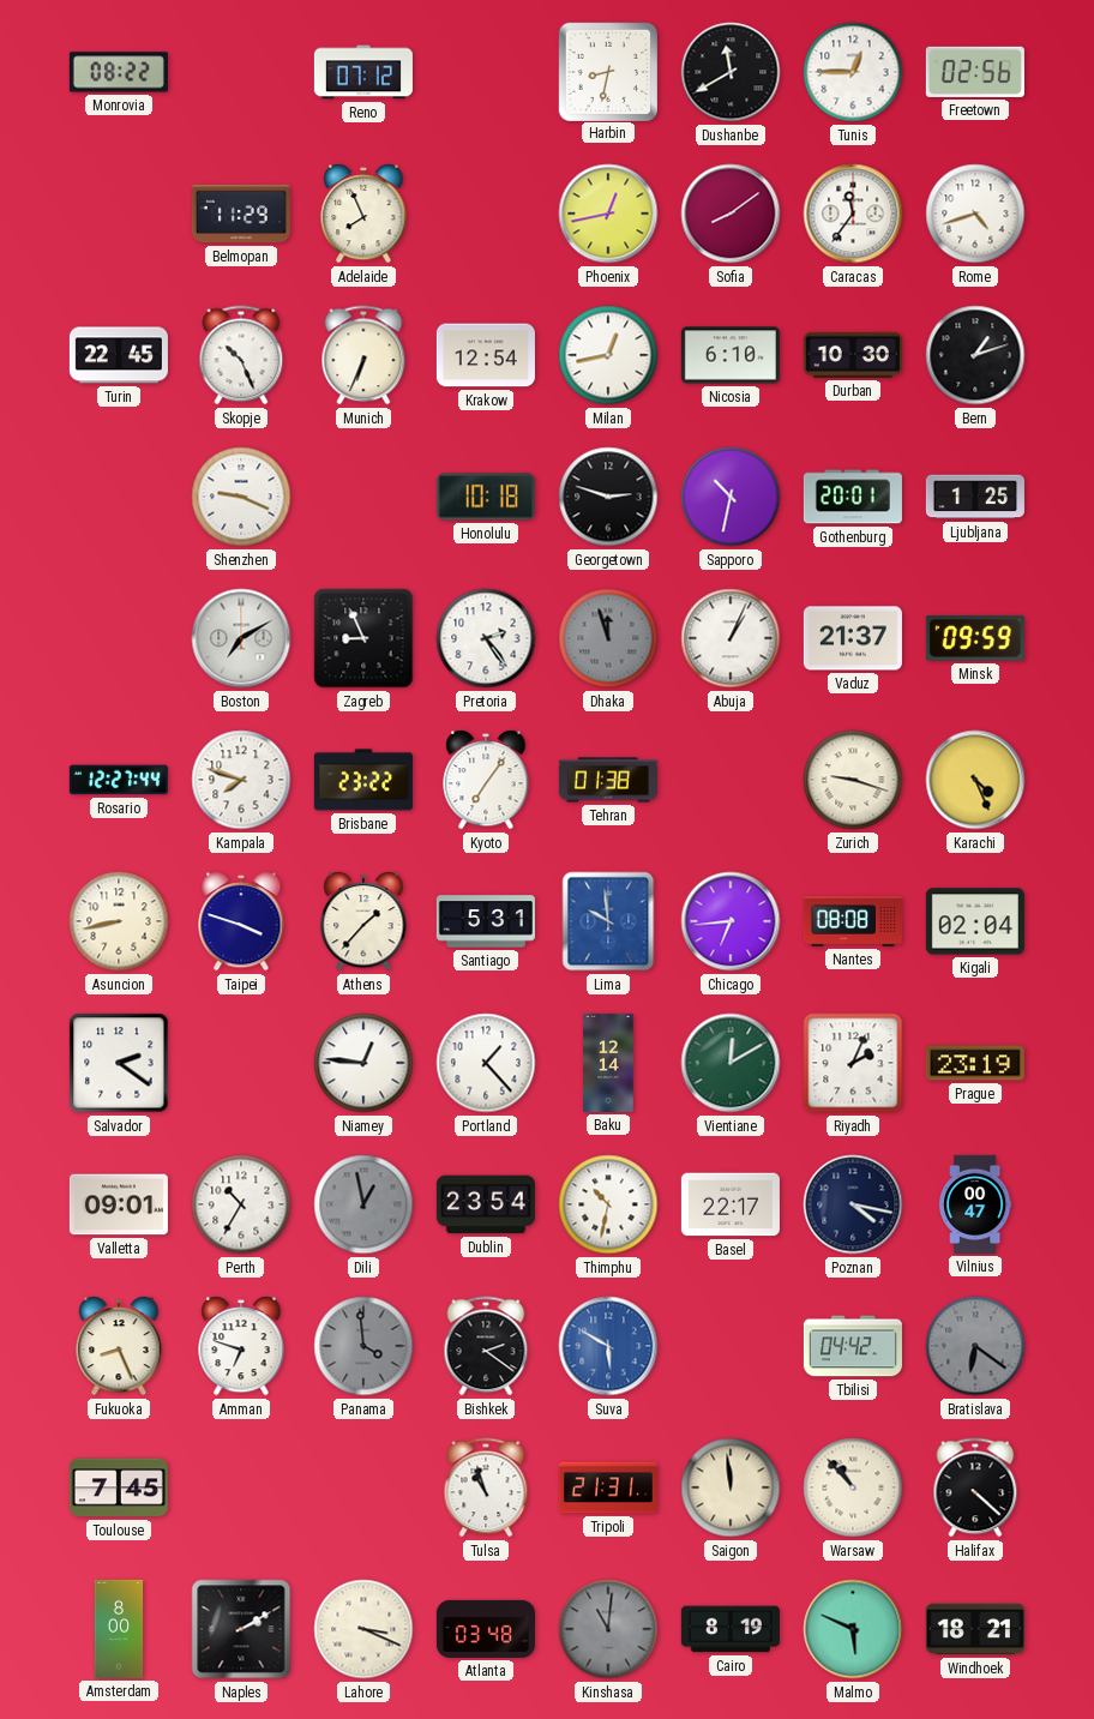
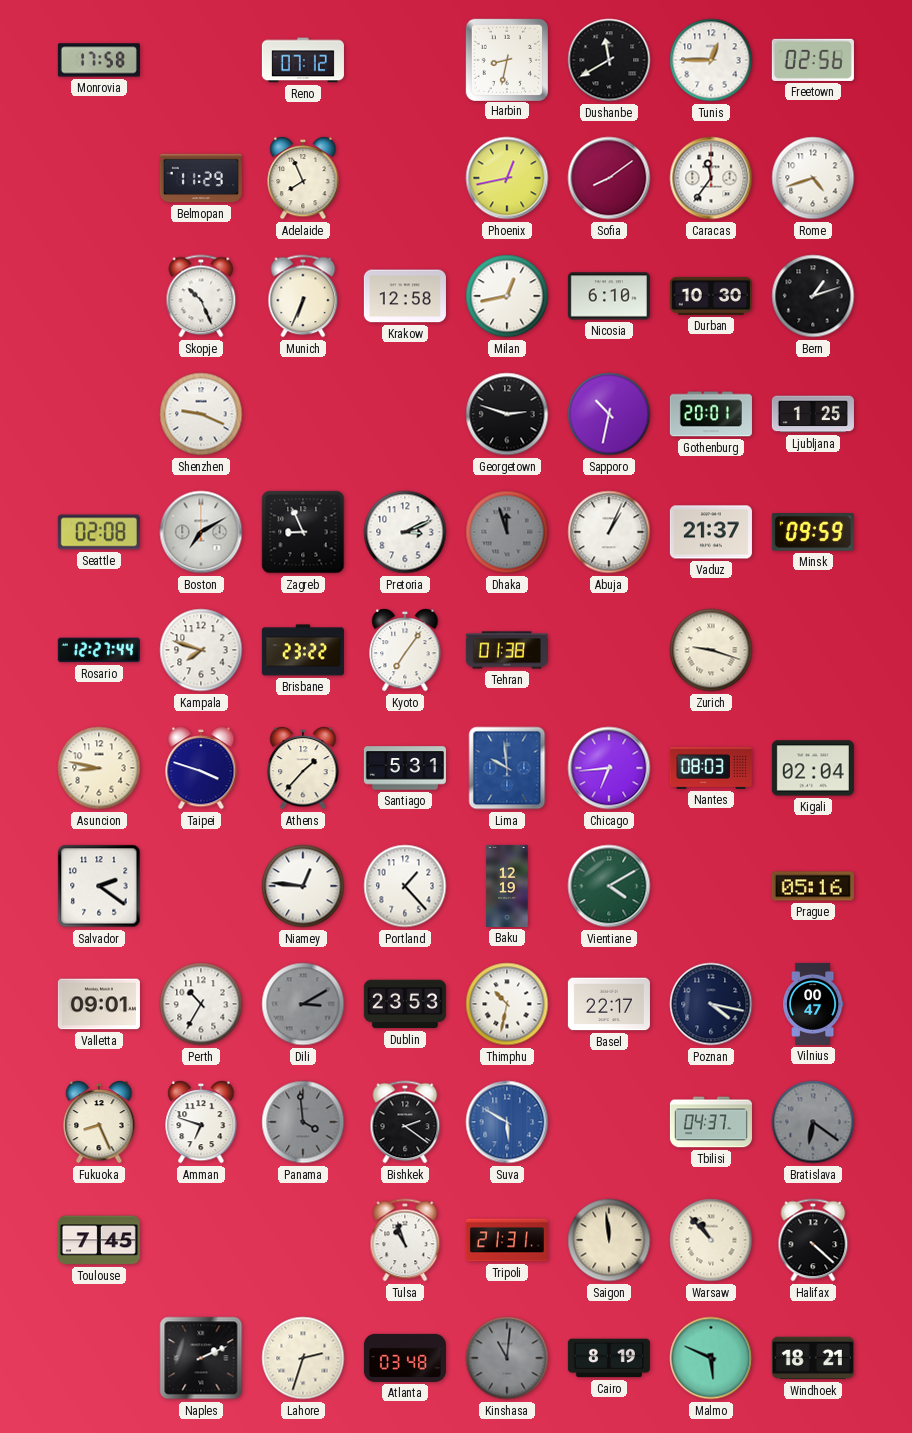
Monrovia: 08:22 -> 17:58 (99, 60)
Turin: 22:45 -> none (119, 355)
Krakow: 12:54 -> 12:58 (405, 296)
Honolulu: 10:18 -> none (486, 497)
Seattle: none -> 02:08 (99, 532)
Pretoria: 2:24 -> 3:11 (405, 532)
Karachi: 4:26 -> none (975, 780)
Asuncion: 8:43 -> 8:47 (99, 768)
Nantes: 08:08 -> 08:03 (711, 768)
Baku: 12:14 -> 12:19 (507, 886)
Vientiane: 12:10 -> 4:10 (609, 886)
Riyadh: 2:04 -> none (853, 1063)
Prague: 23:19 -> 05:16 (813, 886)
Dili: 12:58 -> 3:10 (303, 1004)
Dublin: 23:54 -> 23:53 (405, 1004)
Tbilisi: 04:42 -> 04:37 (711, 1122)
Amsterdam: 8:00 -> none (119, 1629)
Naples: 2:10 -> 2:11 (201, 1358)
Lahore: 3:19 -> 2:33 (303, 1358)
